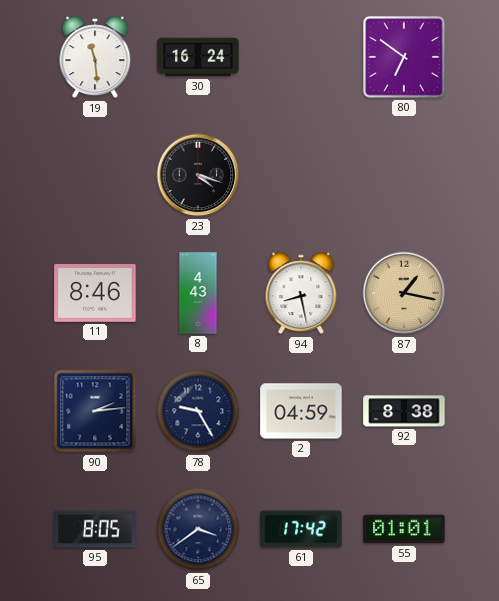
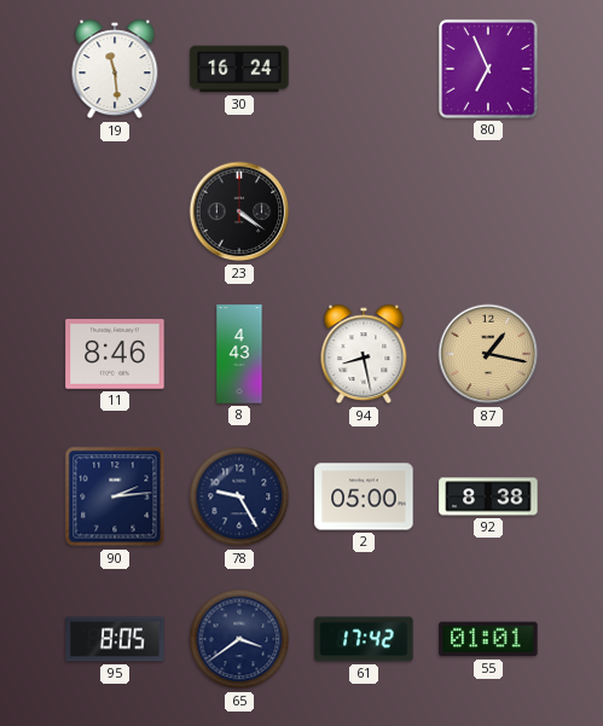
80: 6:51 -> 6:56 (488, 69)
23: 4:18 -> 4:21 (239, 211)
2: 04:59 -> 05:00 (364, 496)
